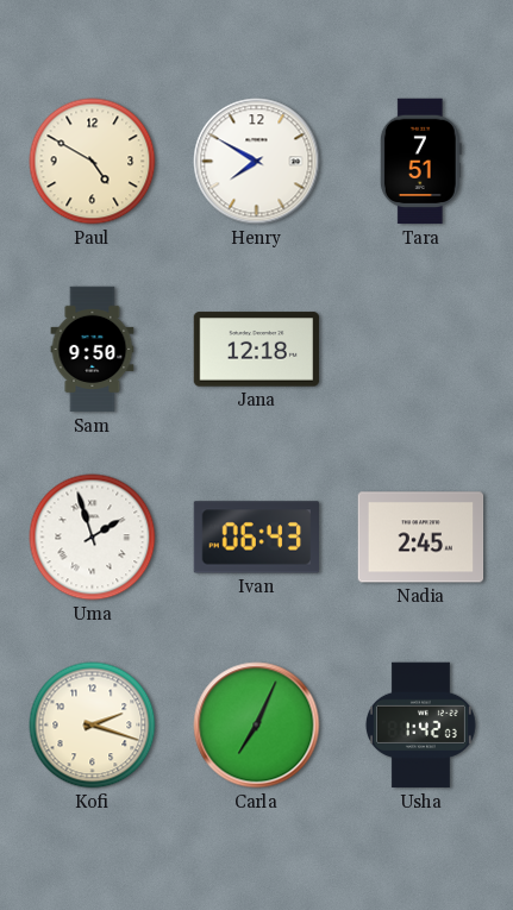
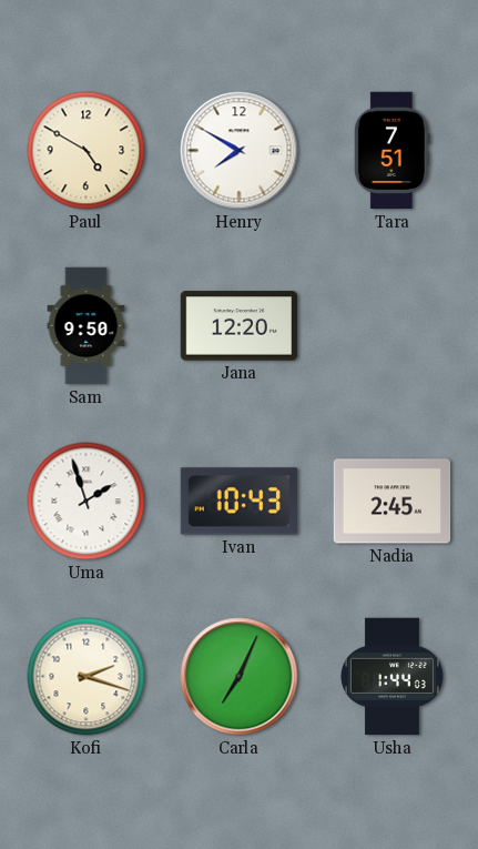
Jana: 12:18 -> 12:20 (240, 326)
Ivan: 06:43 -> 10:43 (240, 502)
Usha: 1:42 -> 1:44 (391, 677)
